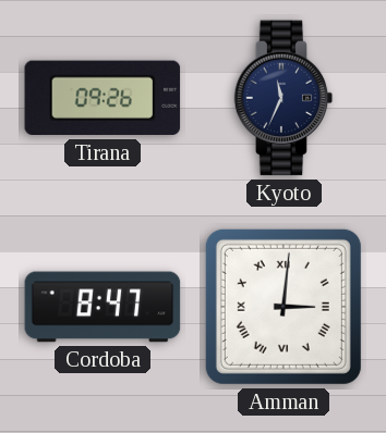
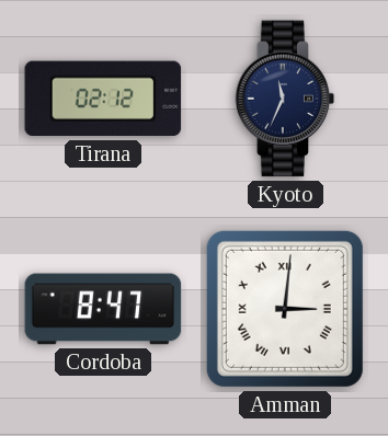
Tirana: 09:26 -> 02:12 (103, 99)
